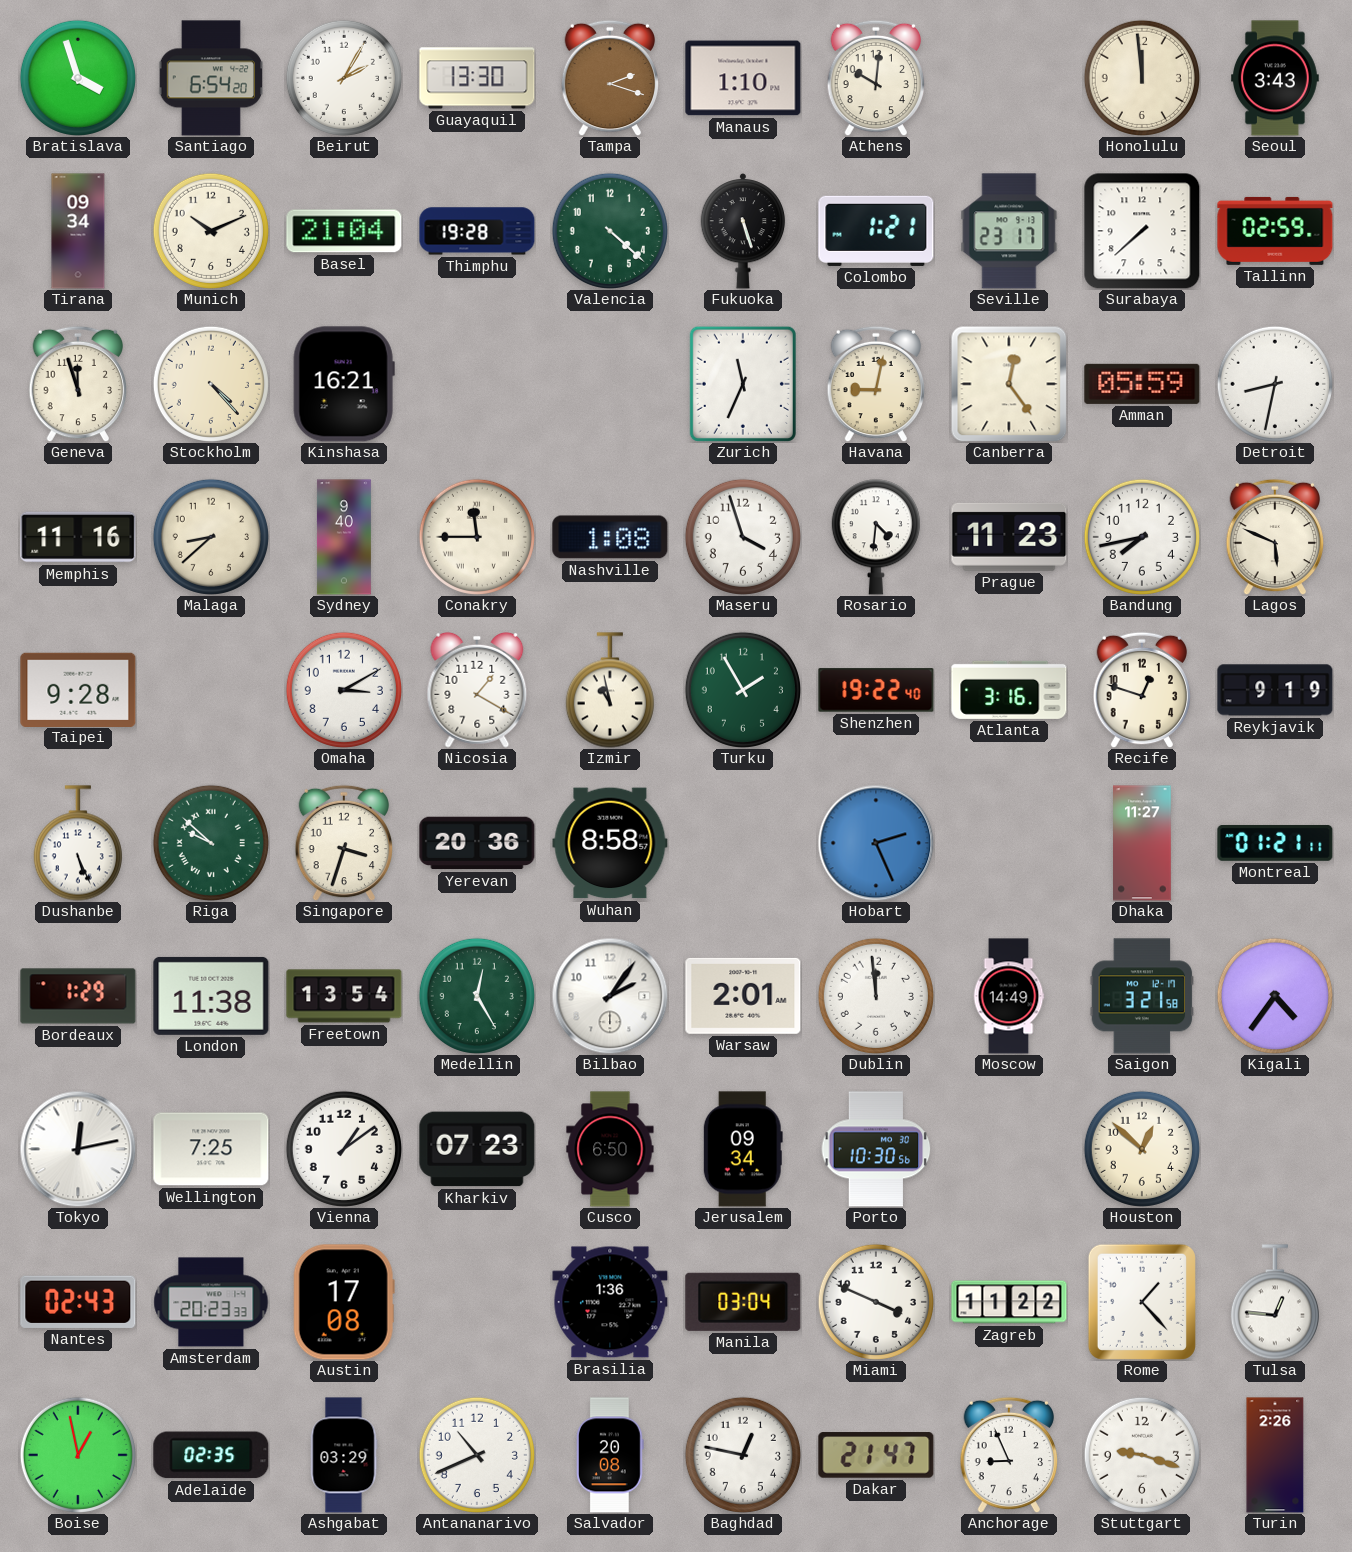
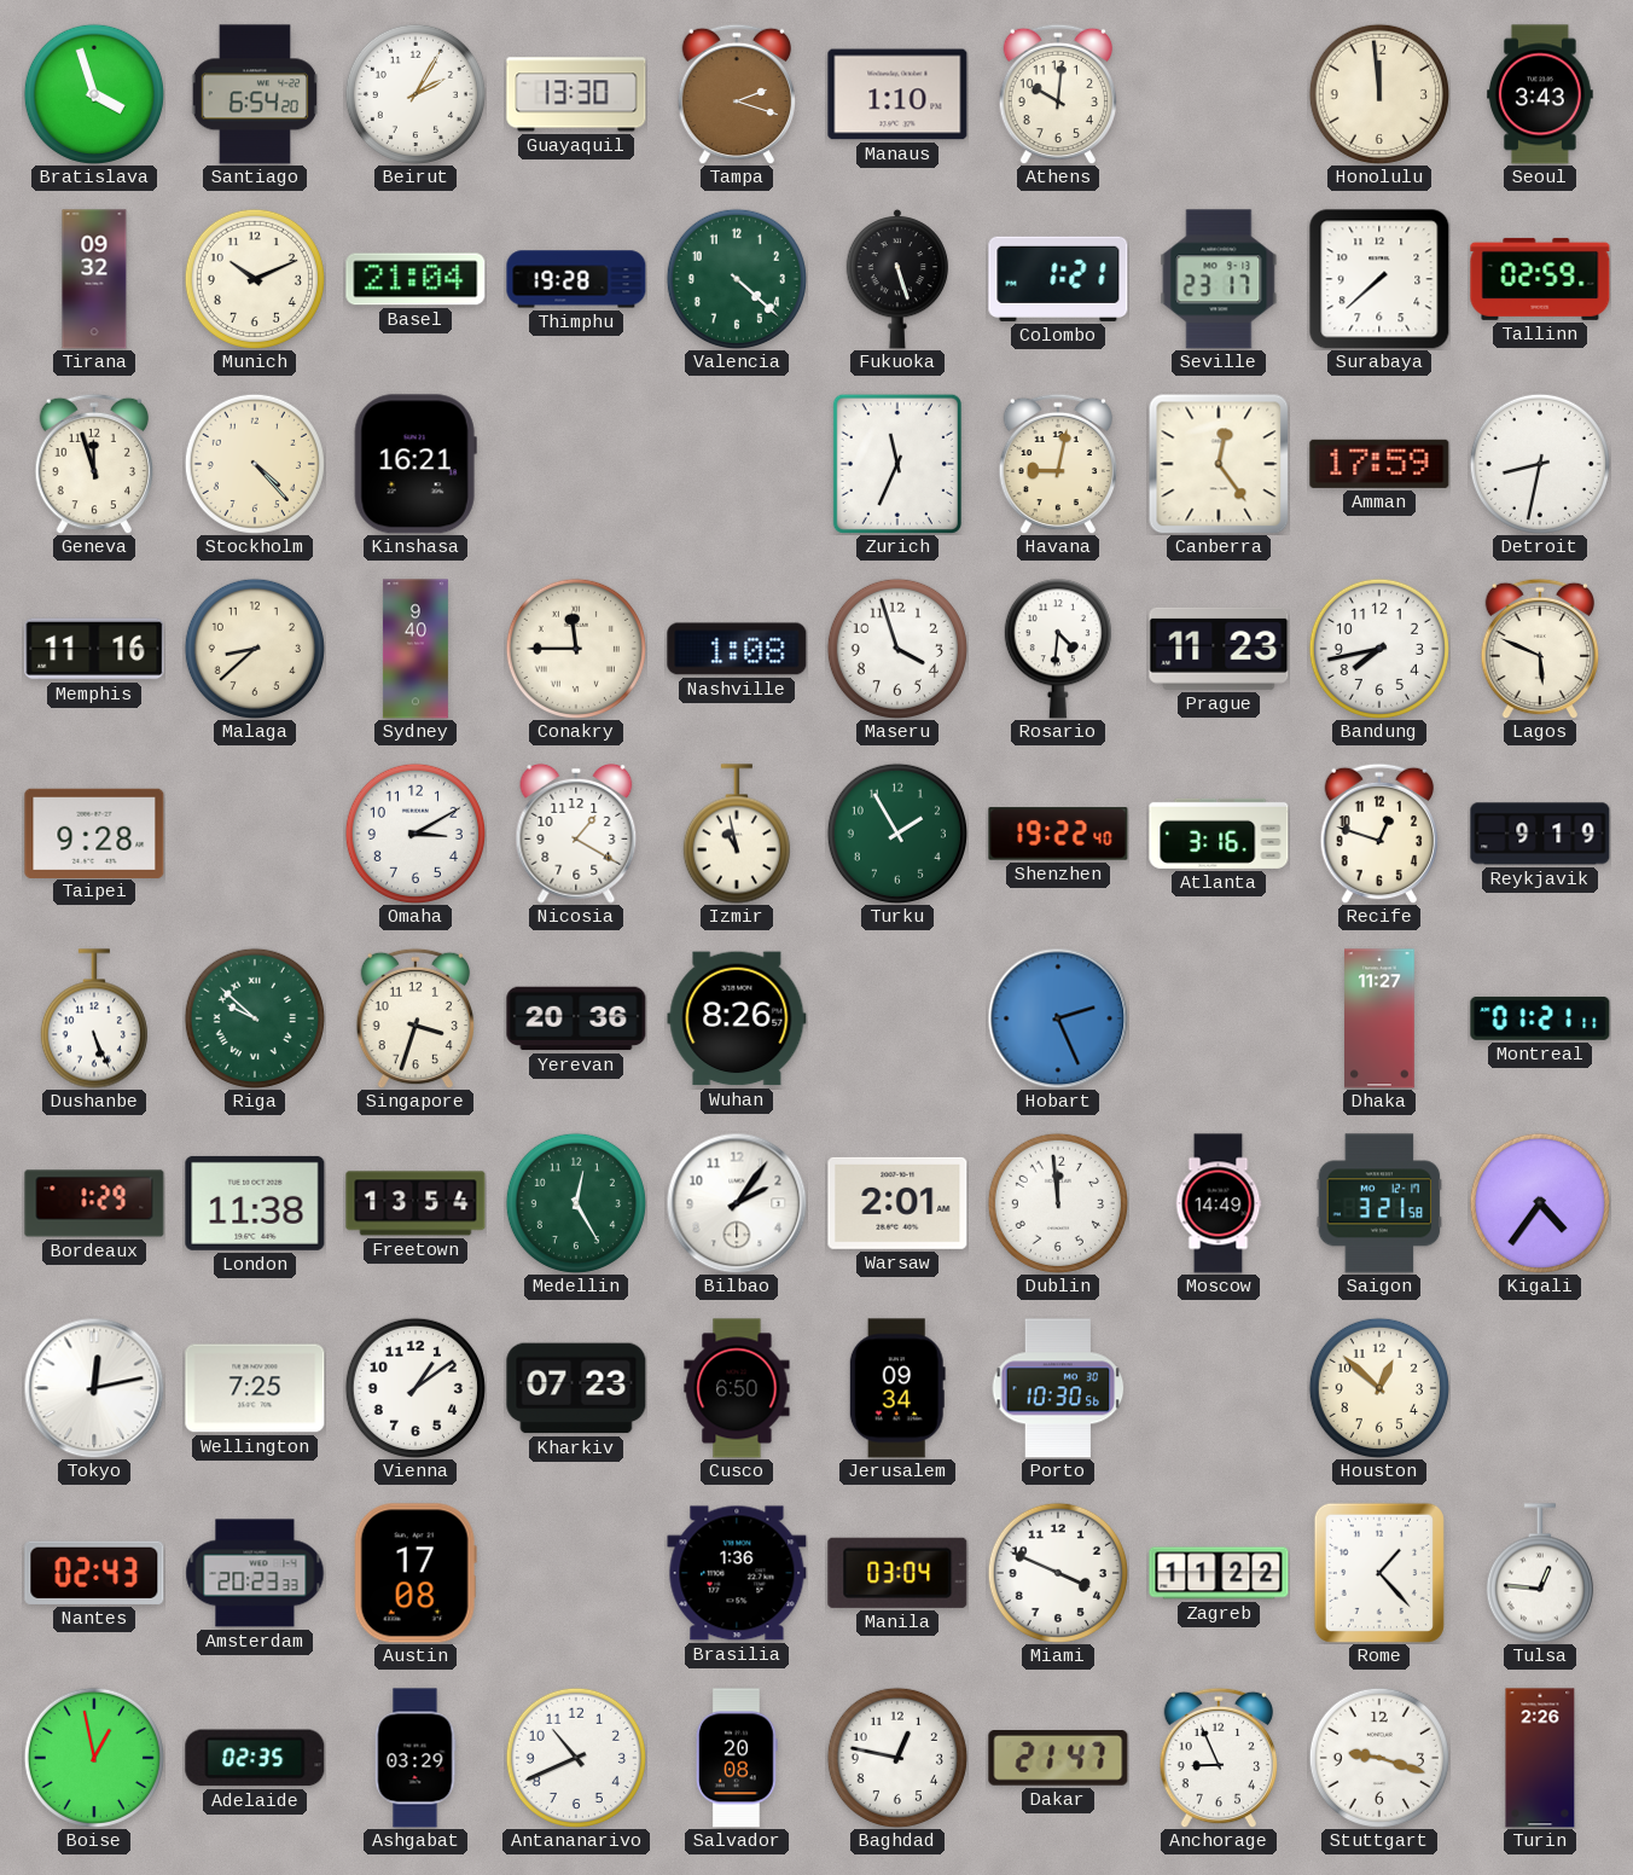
Tirana: 09:34 -> 09:32 (94, 279)
Amman: 05:59 -> 17:59 (1379, 464)
Wuhan: 8:58 -> 8:26 (737, 1018)
